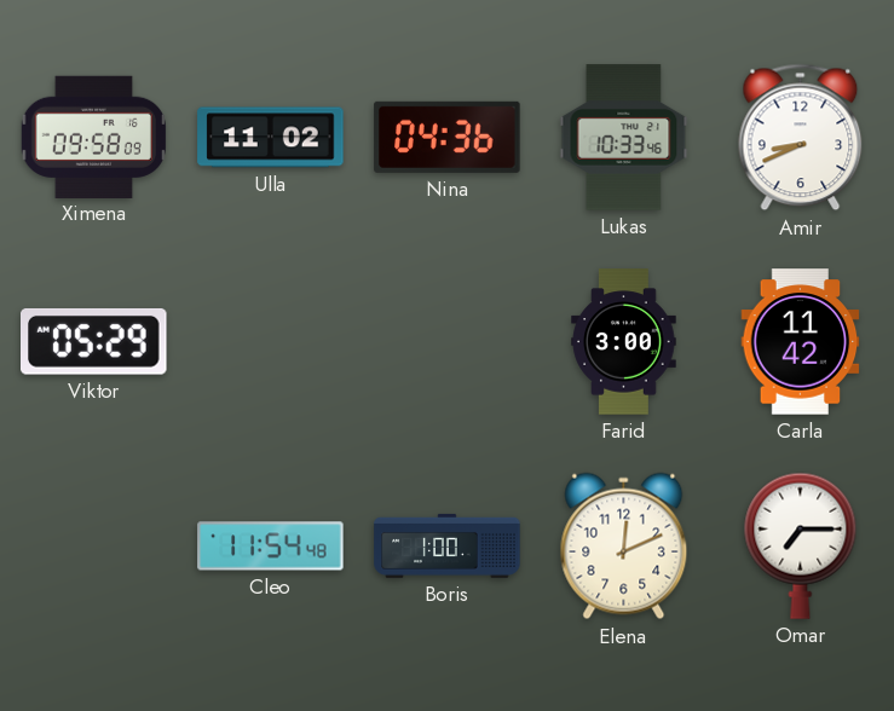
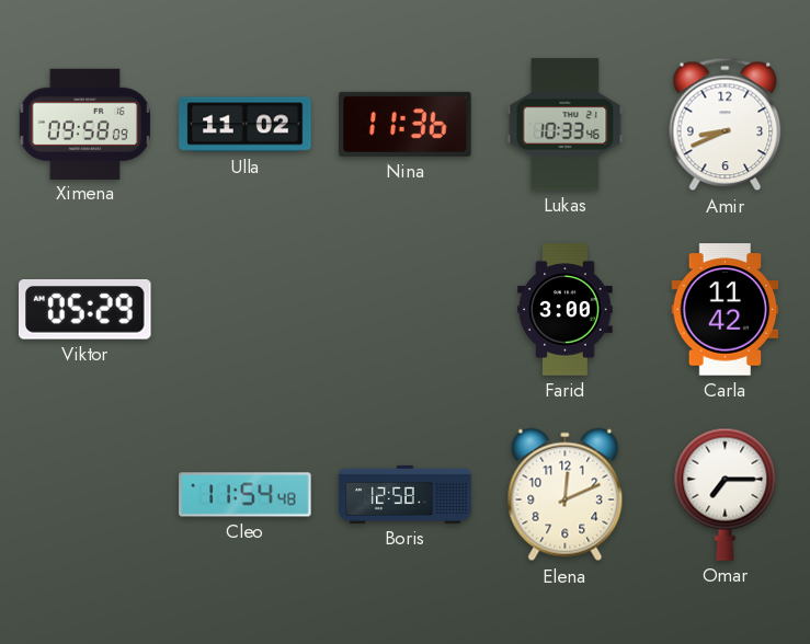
Nina: 04:36 -> 11:36 (406, 124)
Boris: 1:00 -> 12:58 (406, 494)
